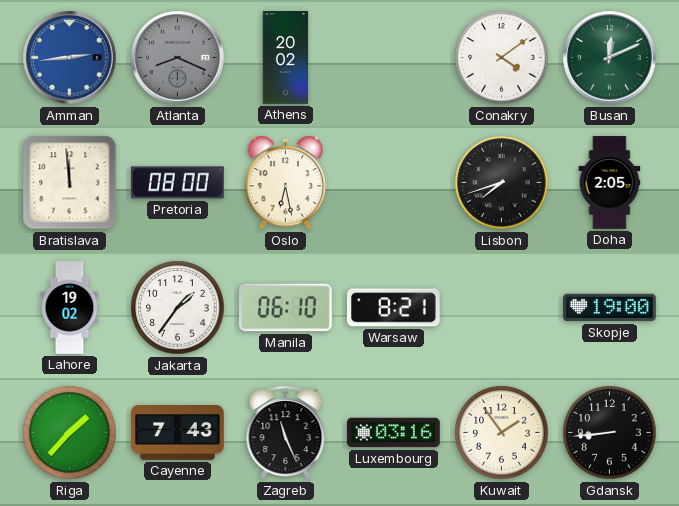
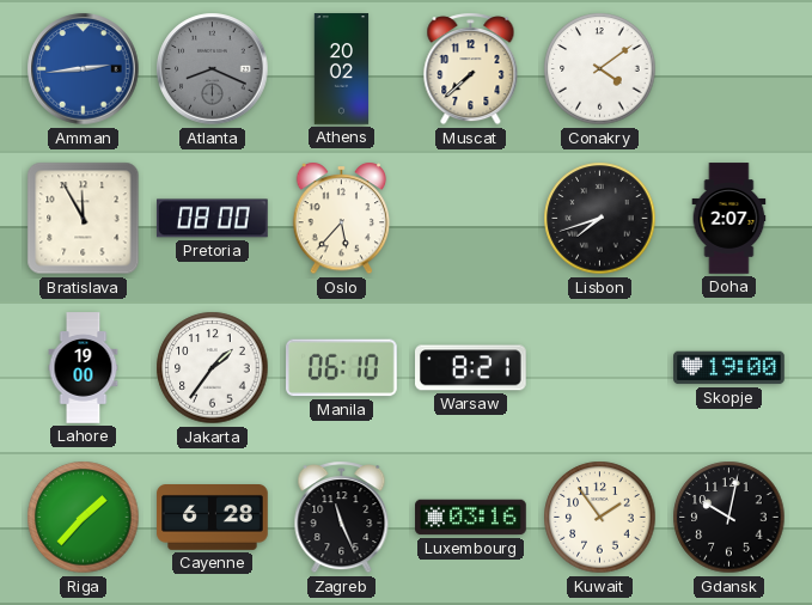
Muscat: none -> 7:38 (471, 69)
Busan: 12:11 -> none (610, 58)
Bratislava: 11:59 -> 11:55 (84, 219)
Oslo: 6:28 -> 5:37 (342, 219)
Doha: 2:05 -> 2:07 (729, 219)
Lahore: 19:02 -> 19:00 (84, 368)
Cayenne: 7:43 -> 6:28 (213, 518)
Gdansk: 8:44 -> 10:02 (729, 518)
